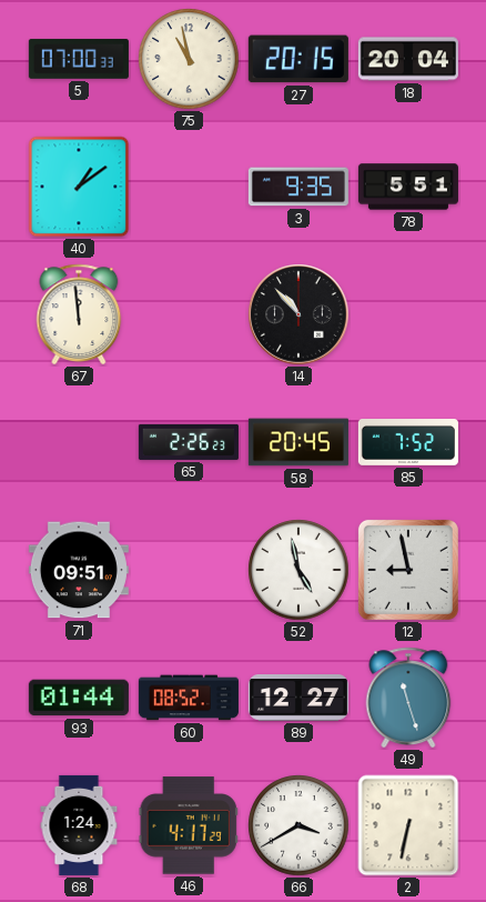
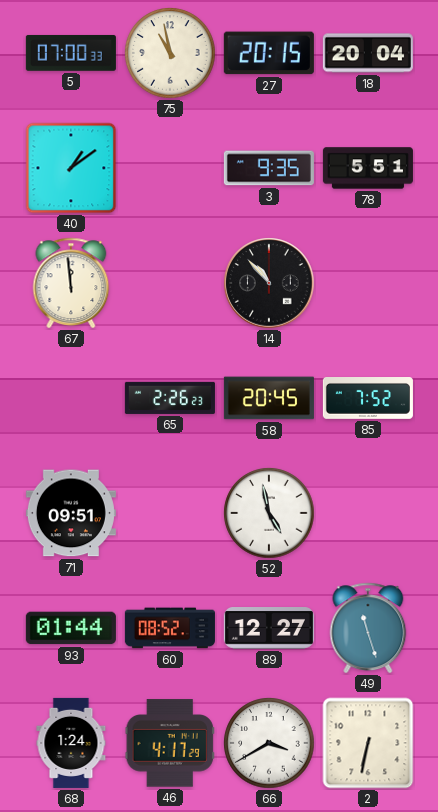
12: 8:58 -> none (408, 570)
